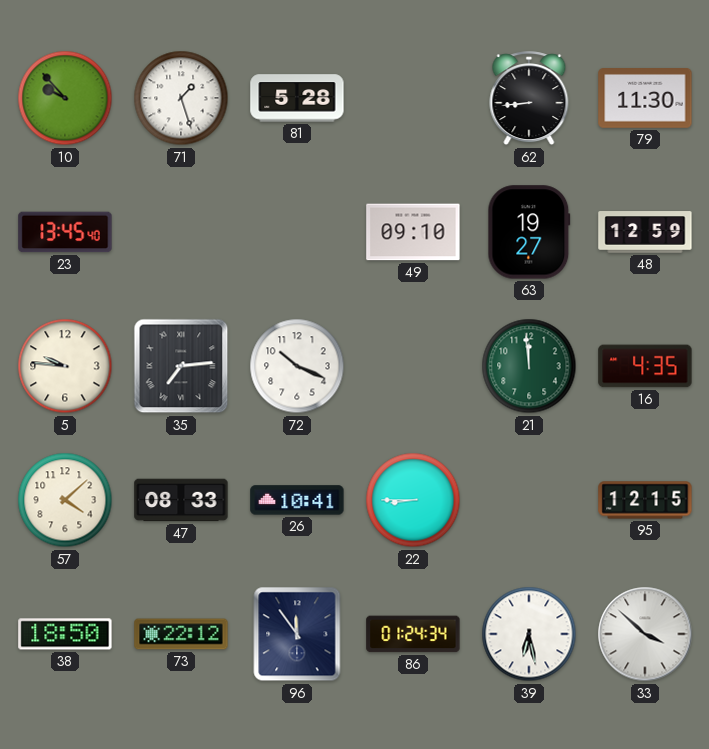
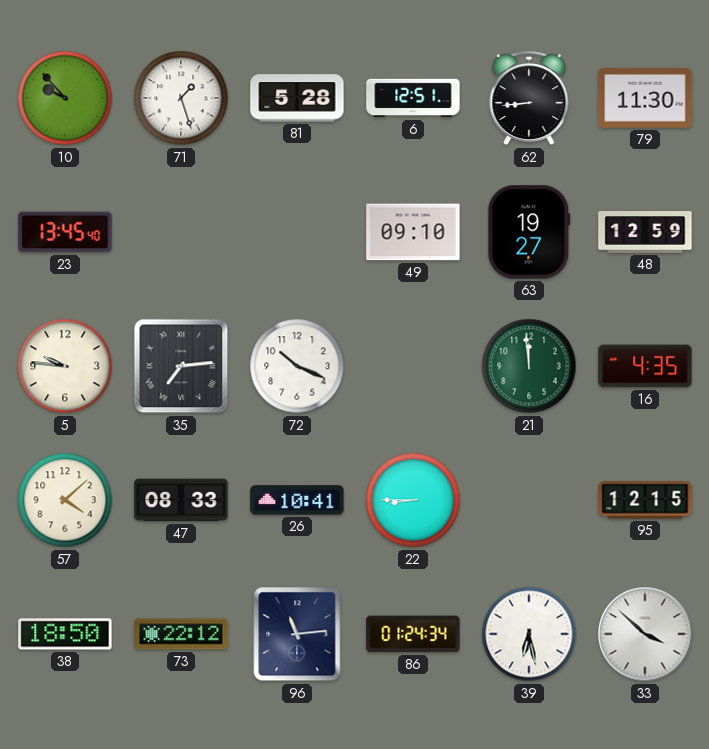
6: none -> 12:51 (413, 98)
96: 11:54 -> 11:14 (297, 634)
